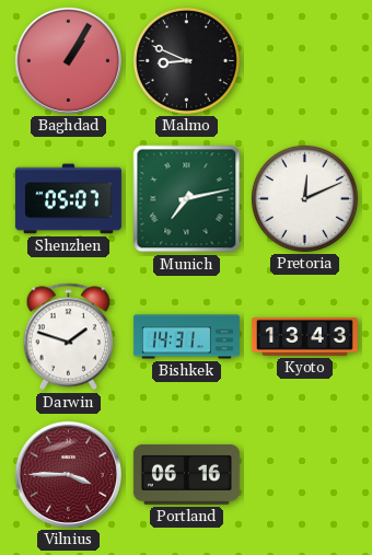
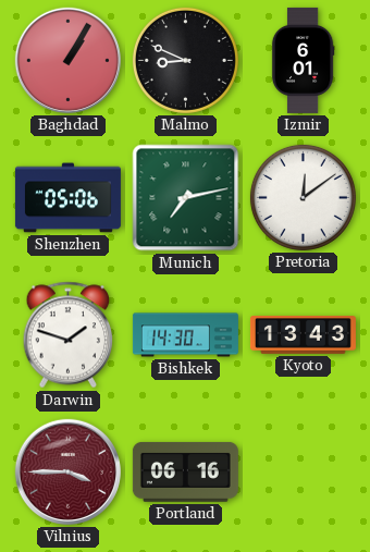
Izmir: none -> 6:01 (303, 60)
Shenzhen: 05:07 -> 05:06 (67, 198)
Pretoria: 12:11 -> 12:09 (303, 197)
Bishkek: 14:31 -> 14:30 (185, 335)
